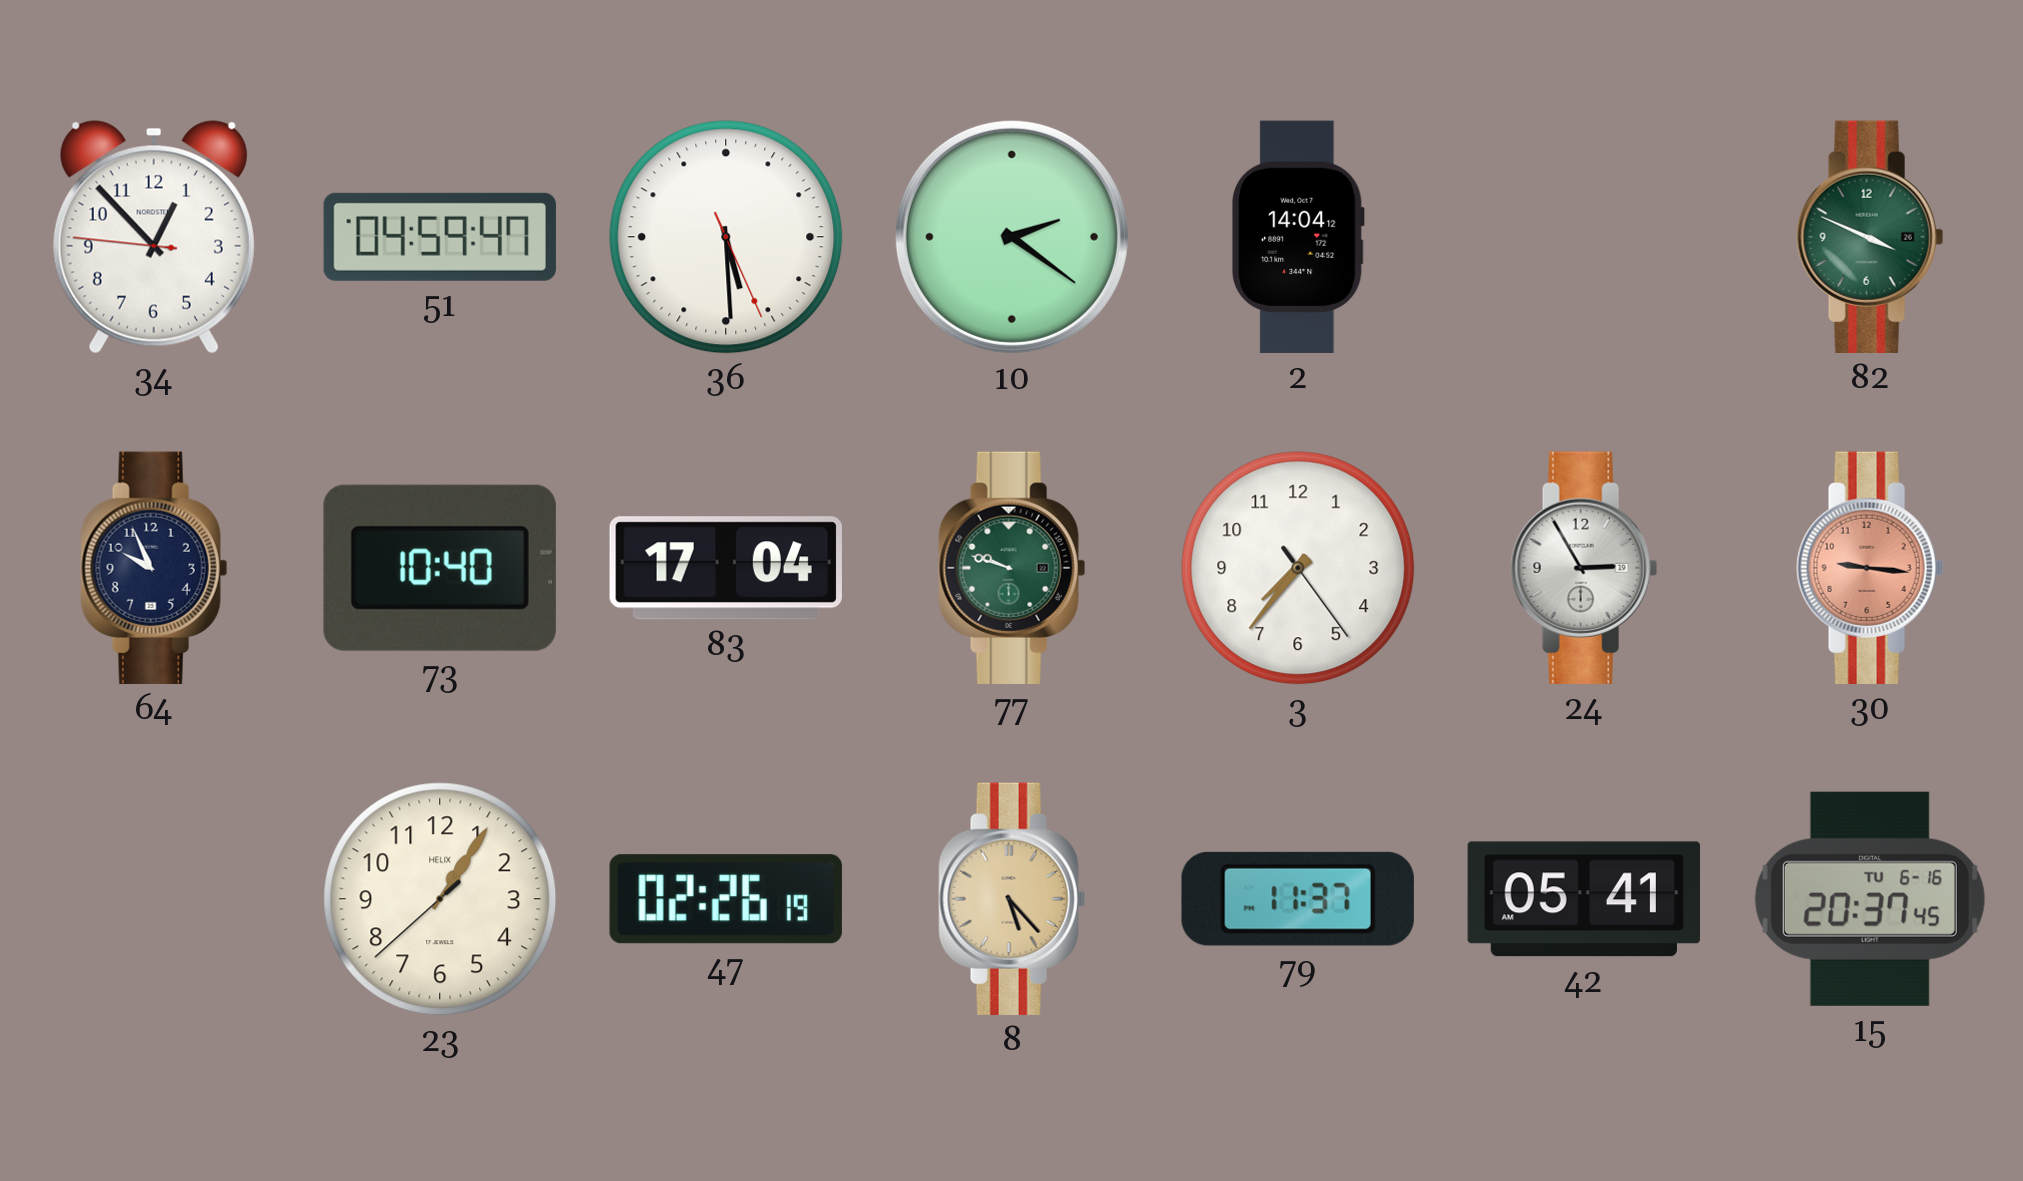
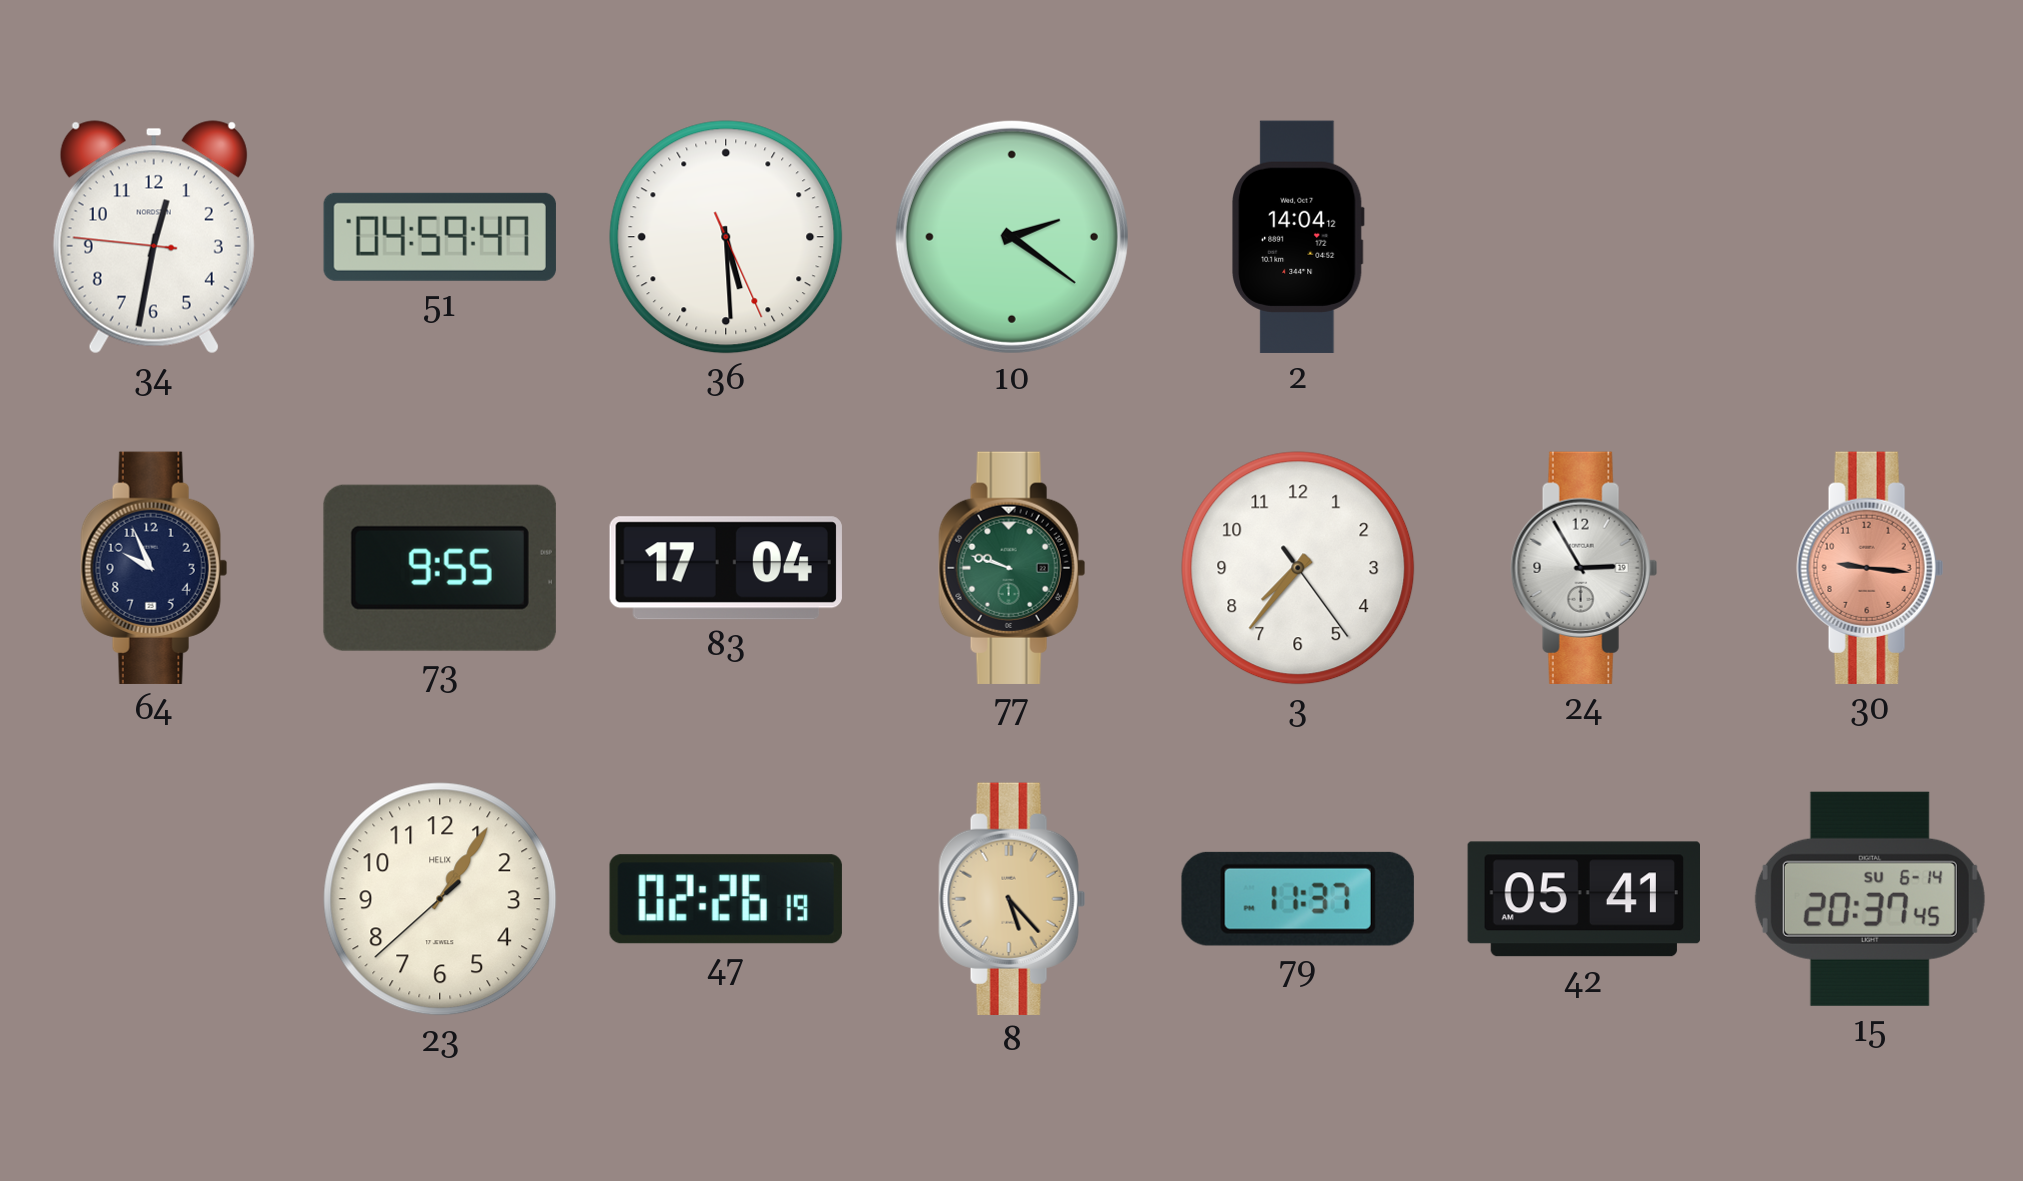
34: 12:52 -> 12:31 (154, 237)
82: 3:49 -> none (1870, 237)
73: 10:40 -> 9:55 (440, 568)
15 date: TU 6-16 -> SU 6-14 (1870, 899)
